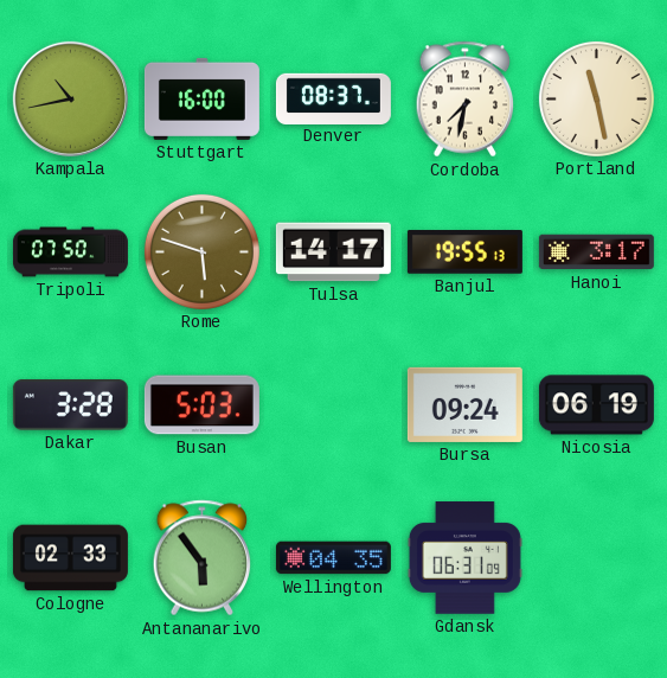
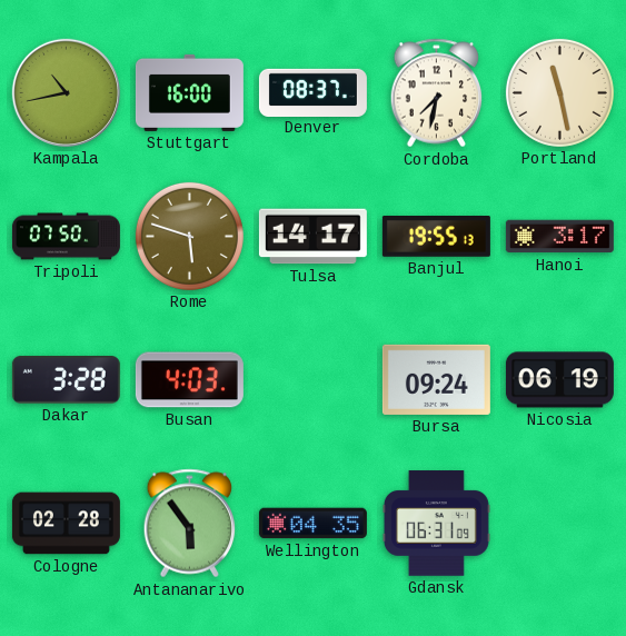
Busan: 5:03 -> 4:03 (189, 380)
Cologne: 02:33 -> 02:28 (66, 524)
